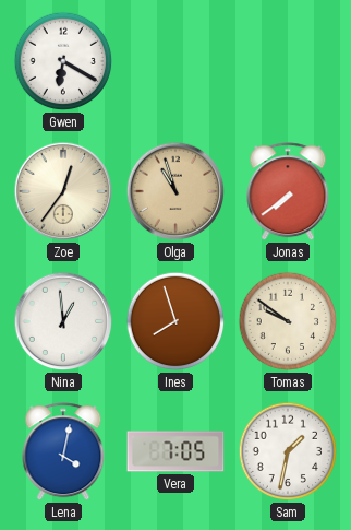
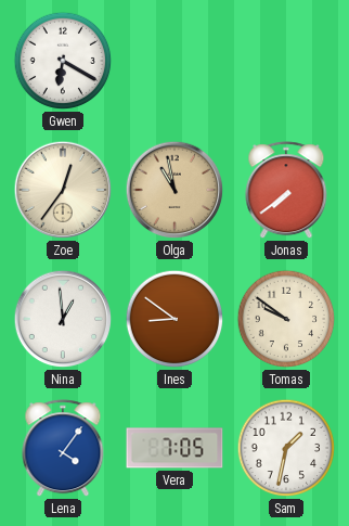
Olga: 10:57 -> 10:58 (174, 190)
Ines: 7:57 -> 8:51 (174, 319)
Lena: 4:02 -> 4:06 (63, 449)
